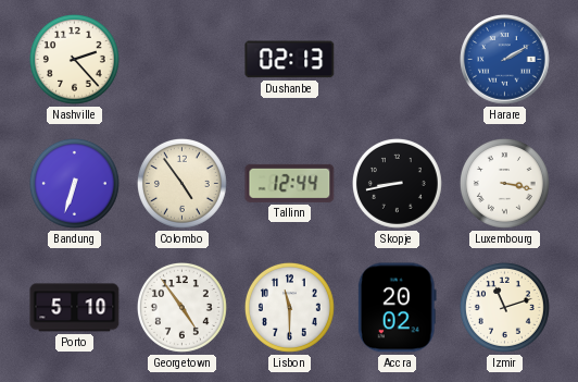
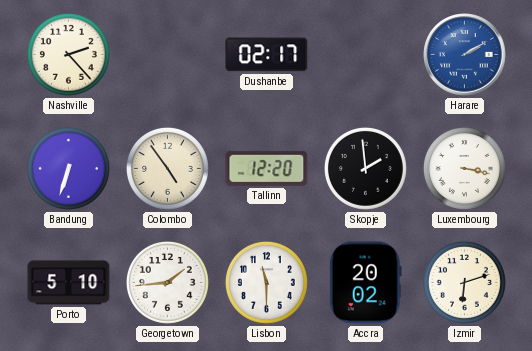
Dushanbe: 02:13 -> 02:17 (267, 55)
Tallinn: 12:44 -> 12:20 (267, 168)
Skopje: 8:43 -> 1:59 (365, 168)
Georgetown: 4:54 -> 1:44 (167, 282)
Izmir: 11:12 -> 6:12 (464, 282)
